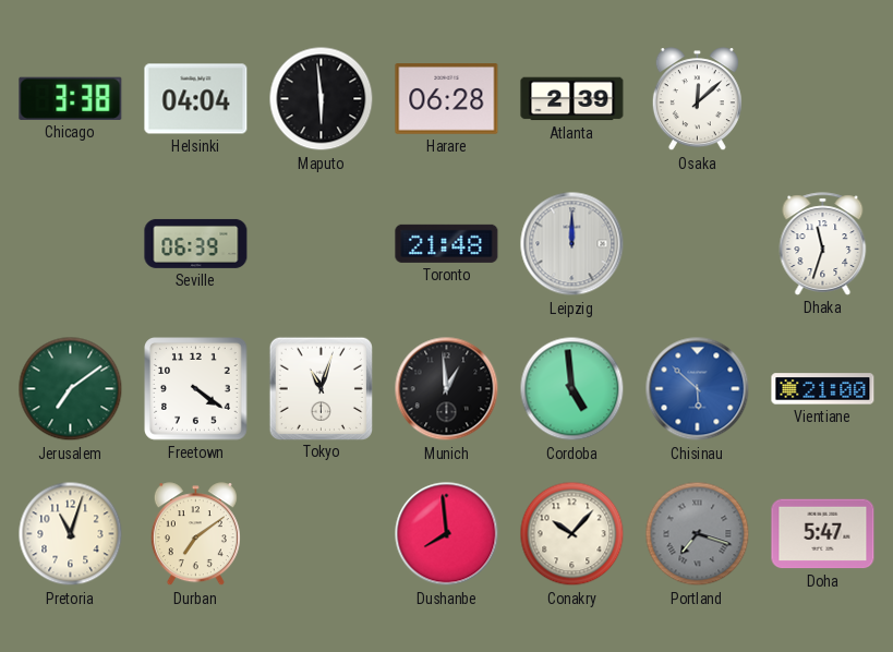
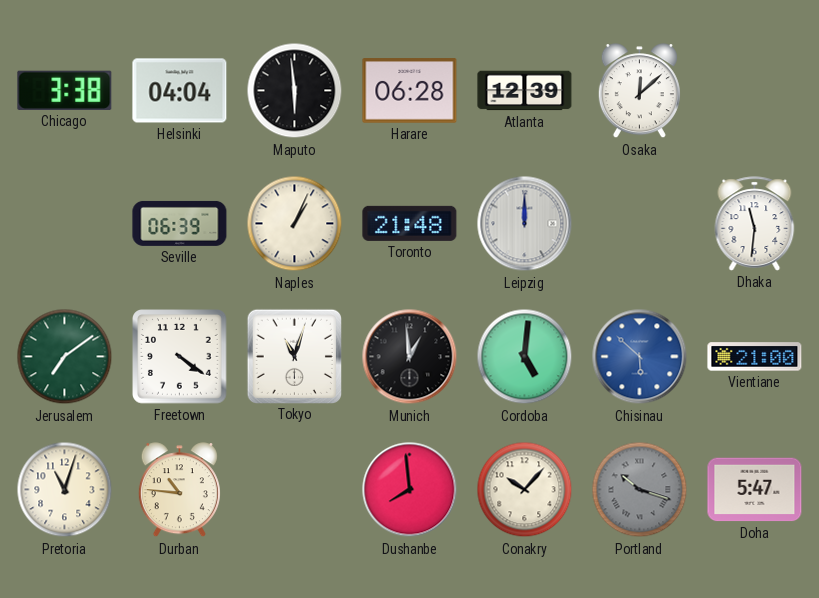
Atlanta: 2:39 -> 12:39 (525, 91)
Naples: none -> 1:04 (295, 224)
Dhaka: 11:33 -> 11:31 (755, 224)
Cordoba: 4:59 -> 5:01 (525, 357)
Durban: 7:09 -> 10:46 (179, 490)
Portland: 7:18 -> 10:18 (640, 490)
